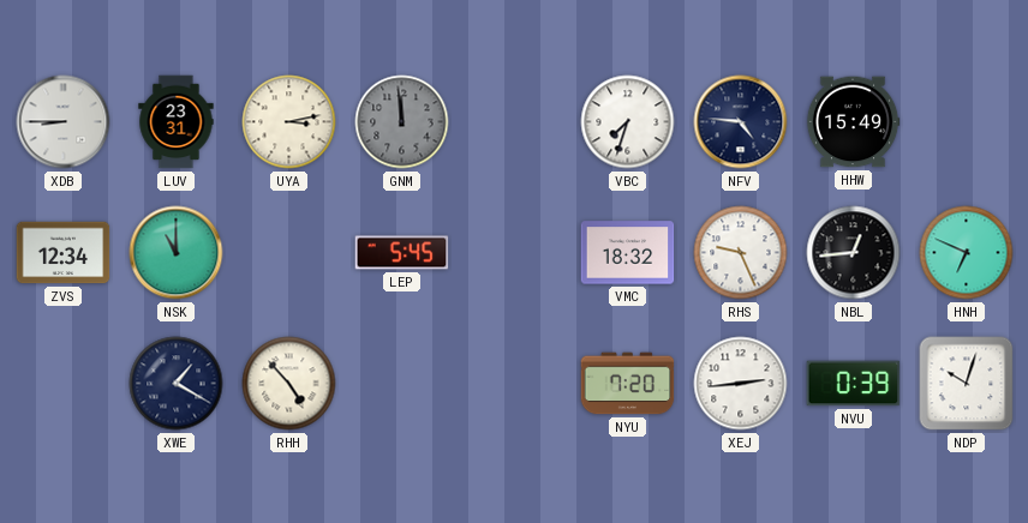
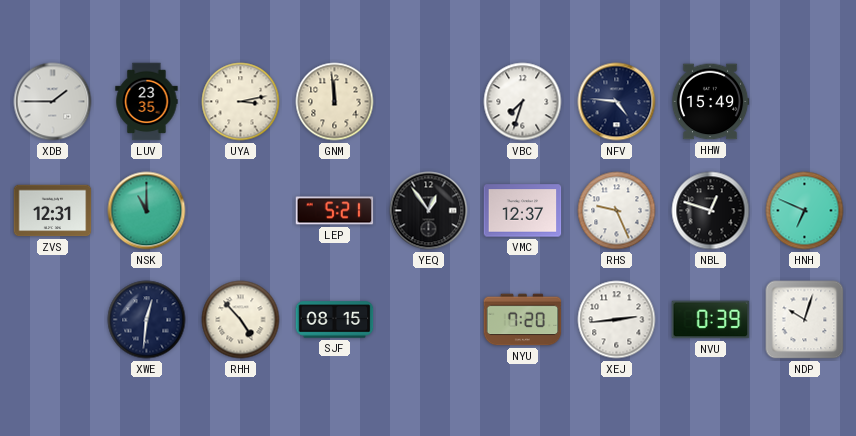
XDB: 8:45 -> 1:45 (53, 102)
LUV: 23:31 -> 23:35 (147, 102)
GNM dial: grey -> cream (335, 102)
ZVS: 12:34 -> 12:31 (53, 211)
LEP: 5:45 -> 5:21 (335, 211)
YEQ: none -> 12:54 (429, 211)
VMC: 18:32 -> 12:37 (523, 211)
NBL: 12:44 -> 12:48 (711, 211)
XWE: 1:20 -> 12:31 (147, 320)
SJF: none -> 08:15 (335, 320)
